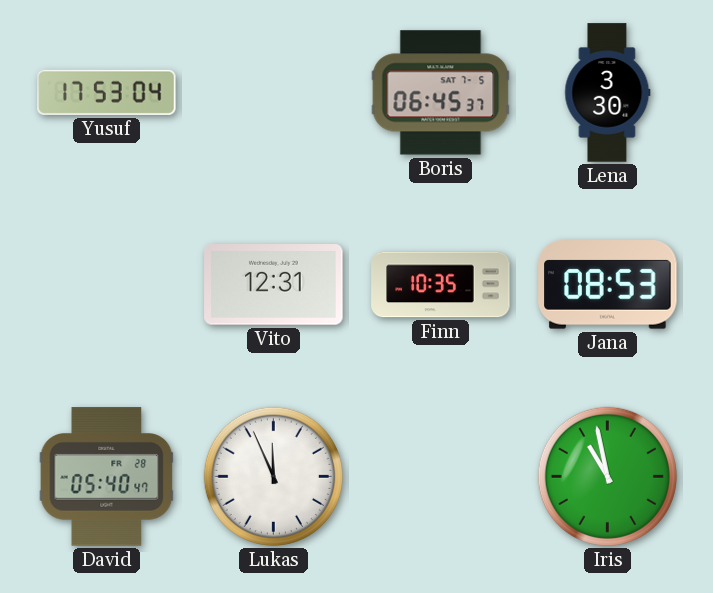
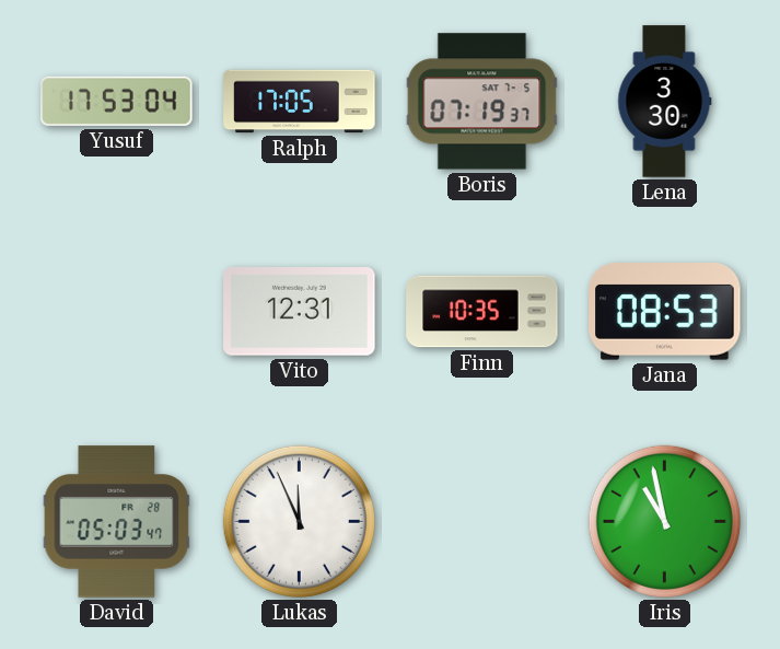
Ralph: none -> 17:05 (300, 102)
Boris: 06:45 -> 07:19 (482, 102)
David: 05:40 -> 05:03 (117, 522)
